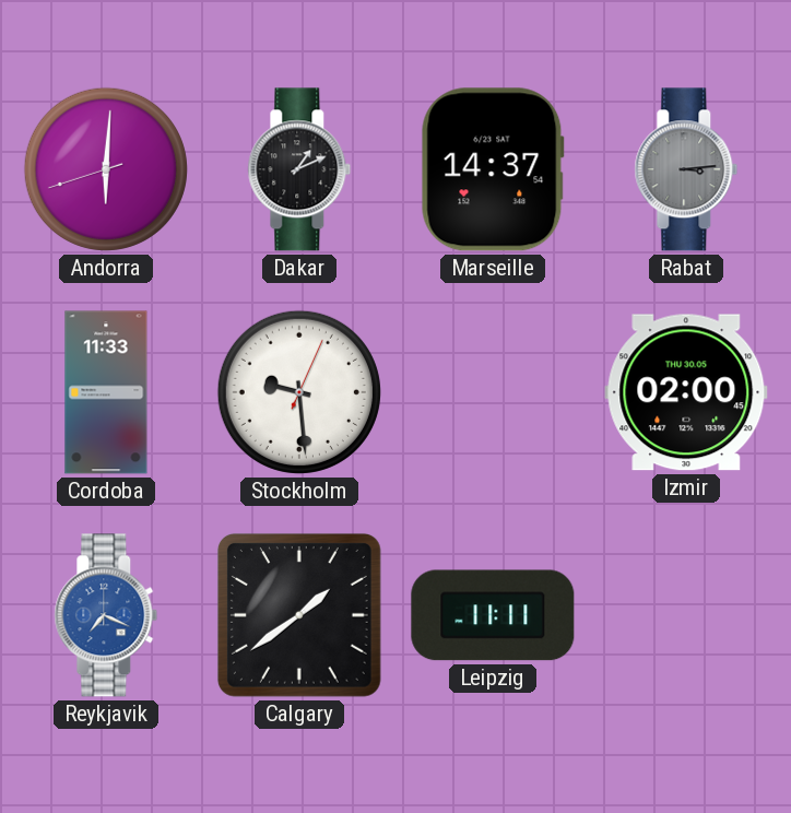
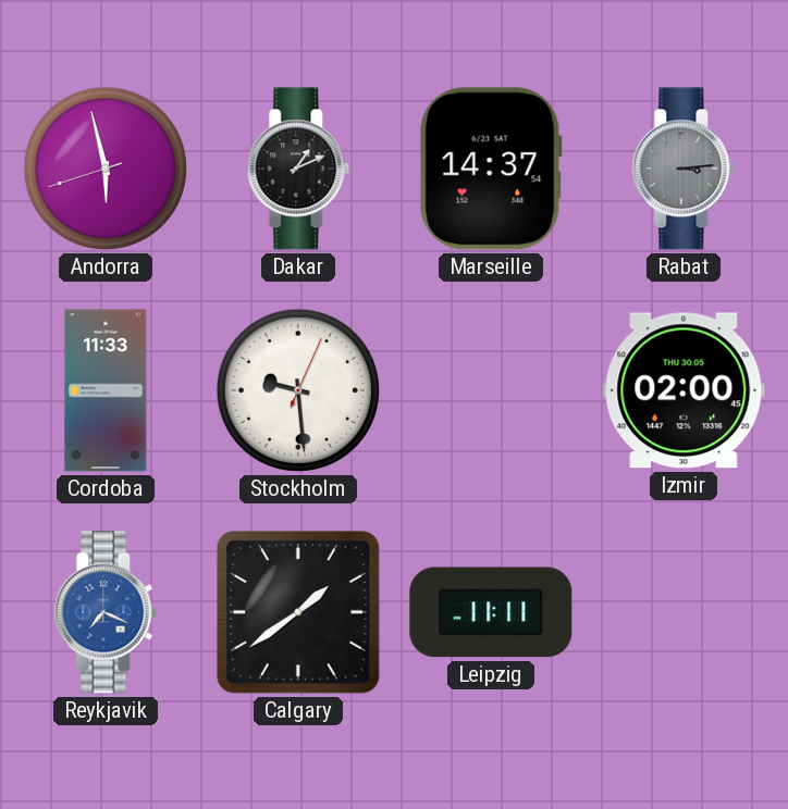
Andorra: 6:00 -> 5:57 (106, 169)
